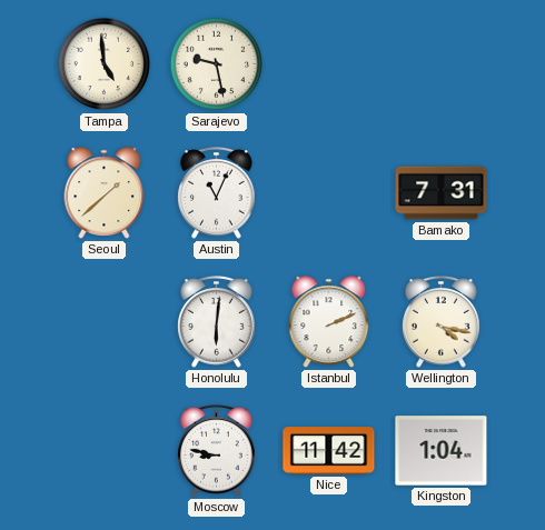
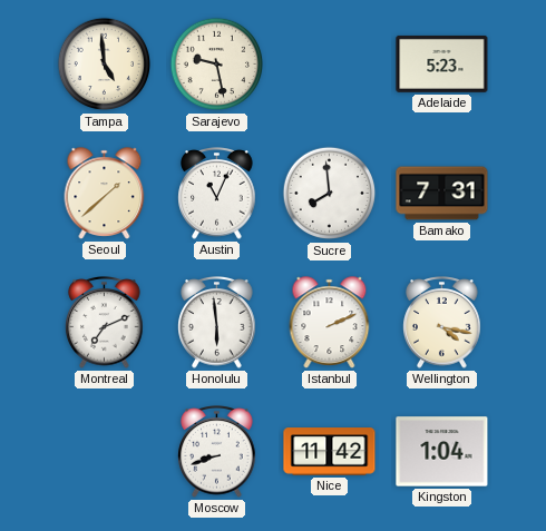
Adelaide: none -> 5:23 (442, 63)
Sucre: none -> 7:59 (330, 194)
Montreal: none -> 7:11 (105, 323)
Honolulu: 6:01 -> 5:59 (217, 323)
Moscow: 8:47 -> 8:42 (217, 452)
